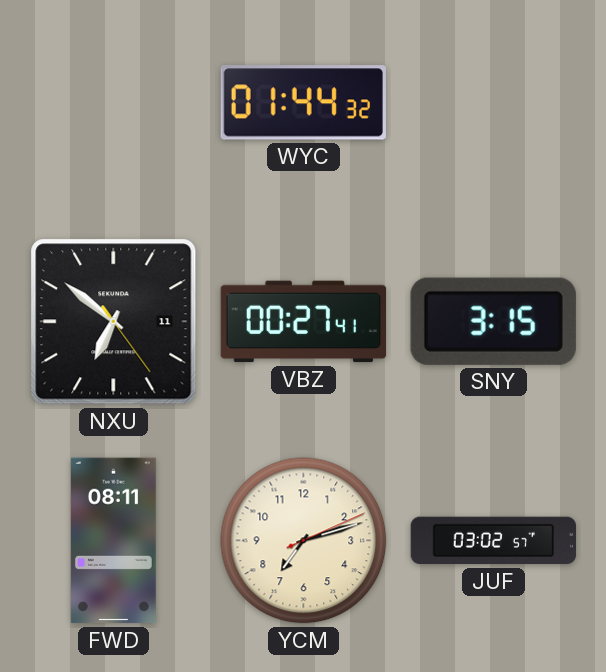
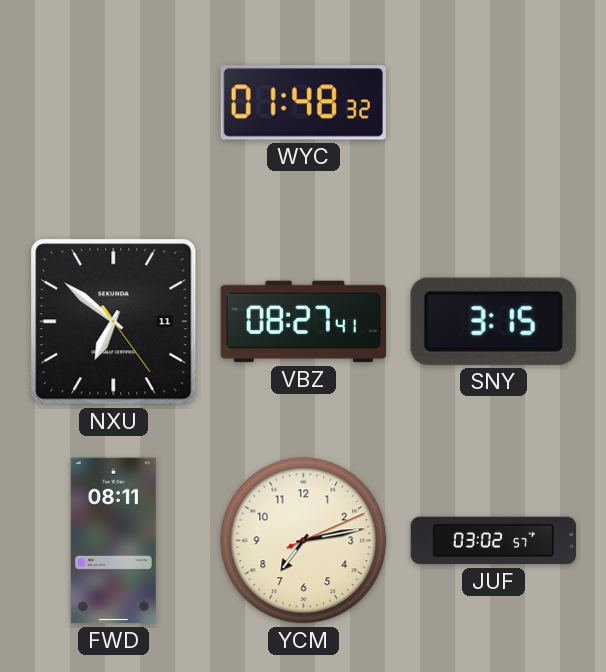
WYC: 01:44 -> 01:48 (303, 103)
VBZ: 00:27 -> 08:27 (304, 322)
YCM: 7:12 -> 7:13 (304, 541)
